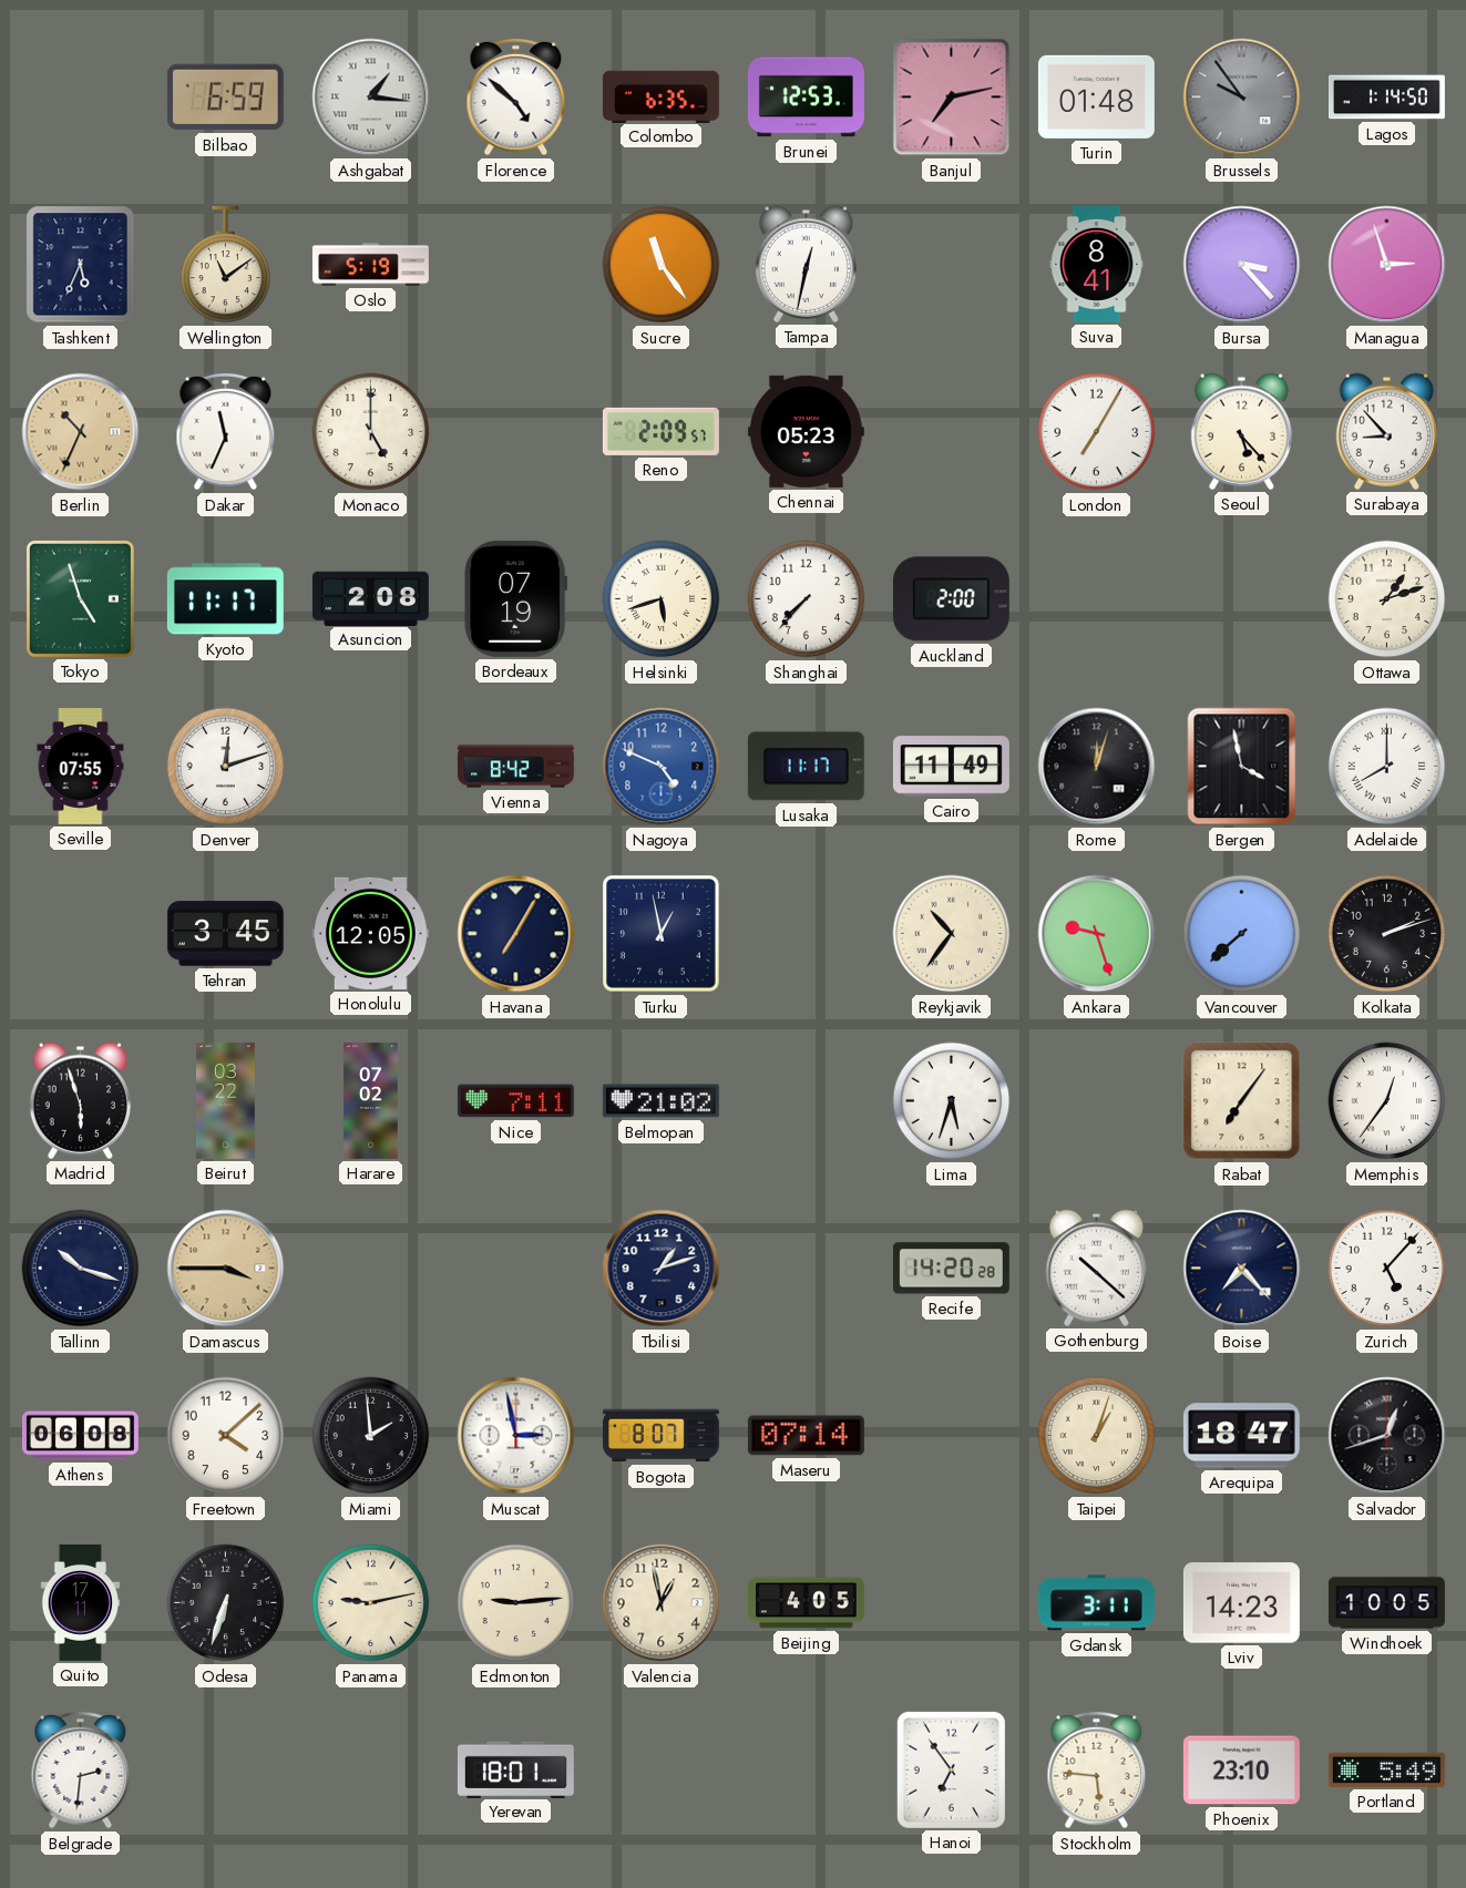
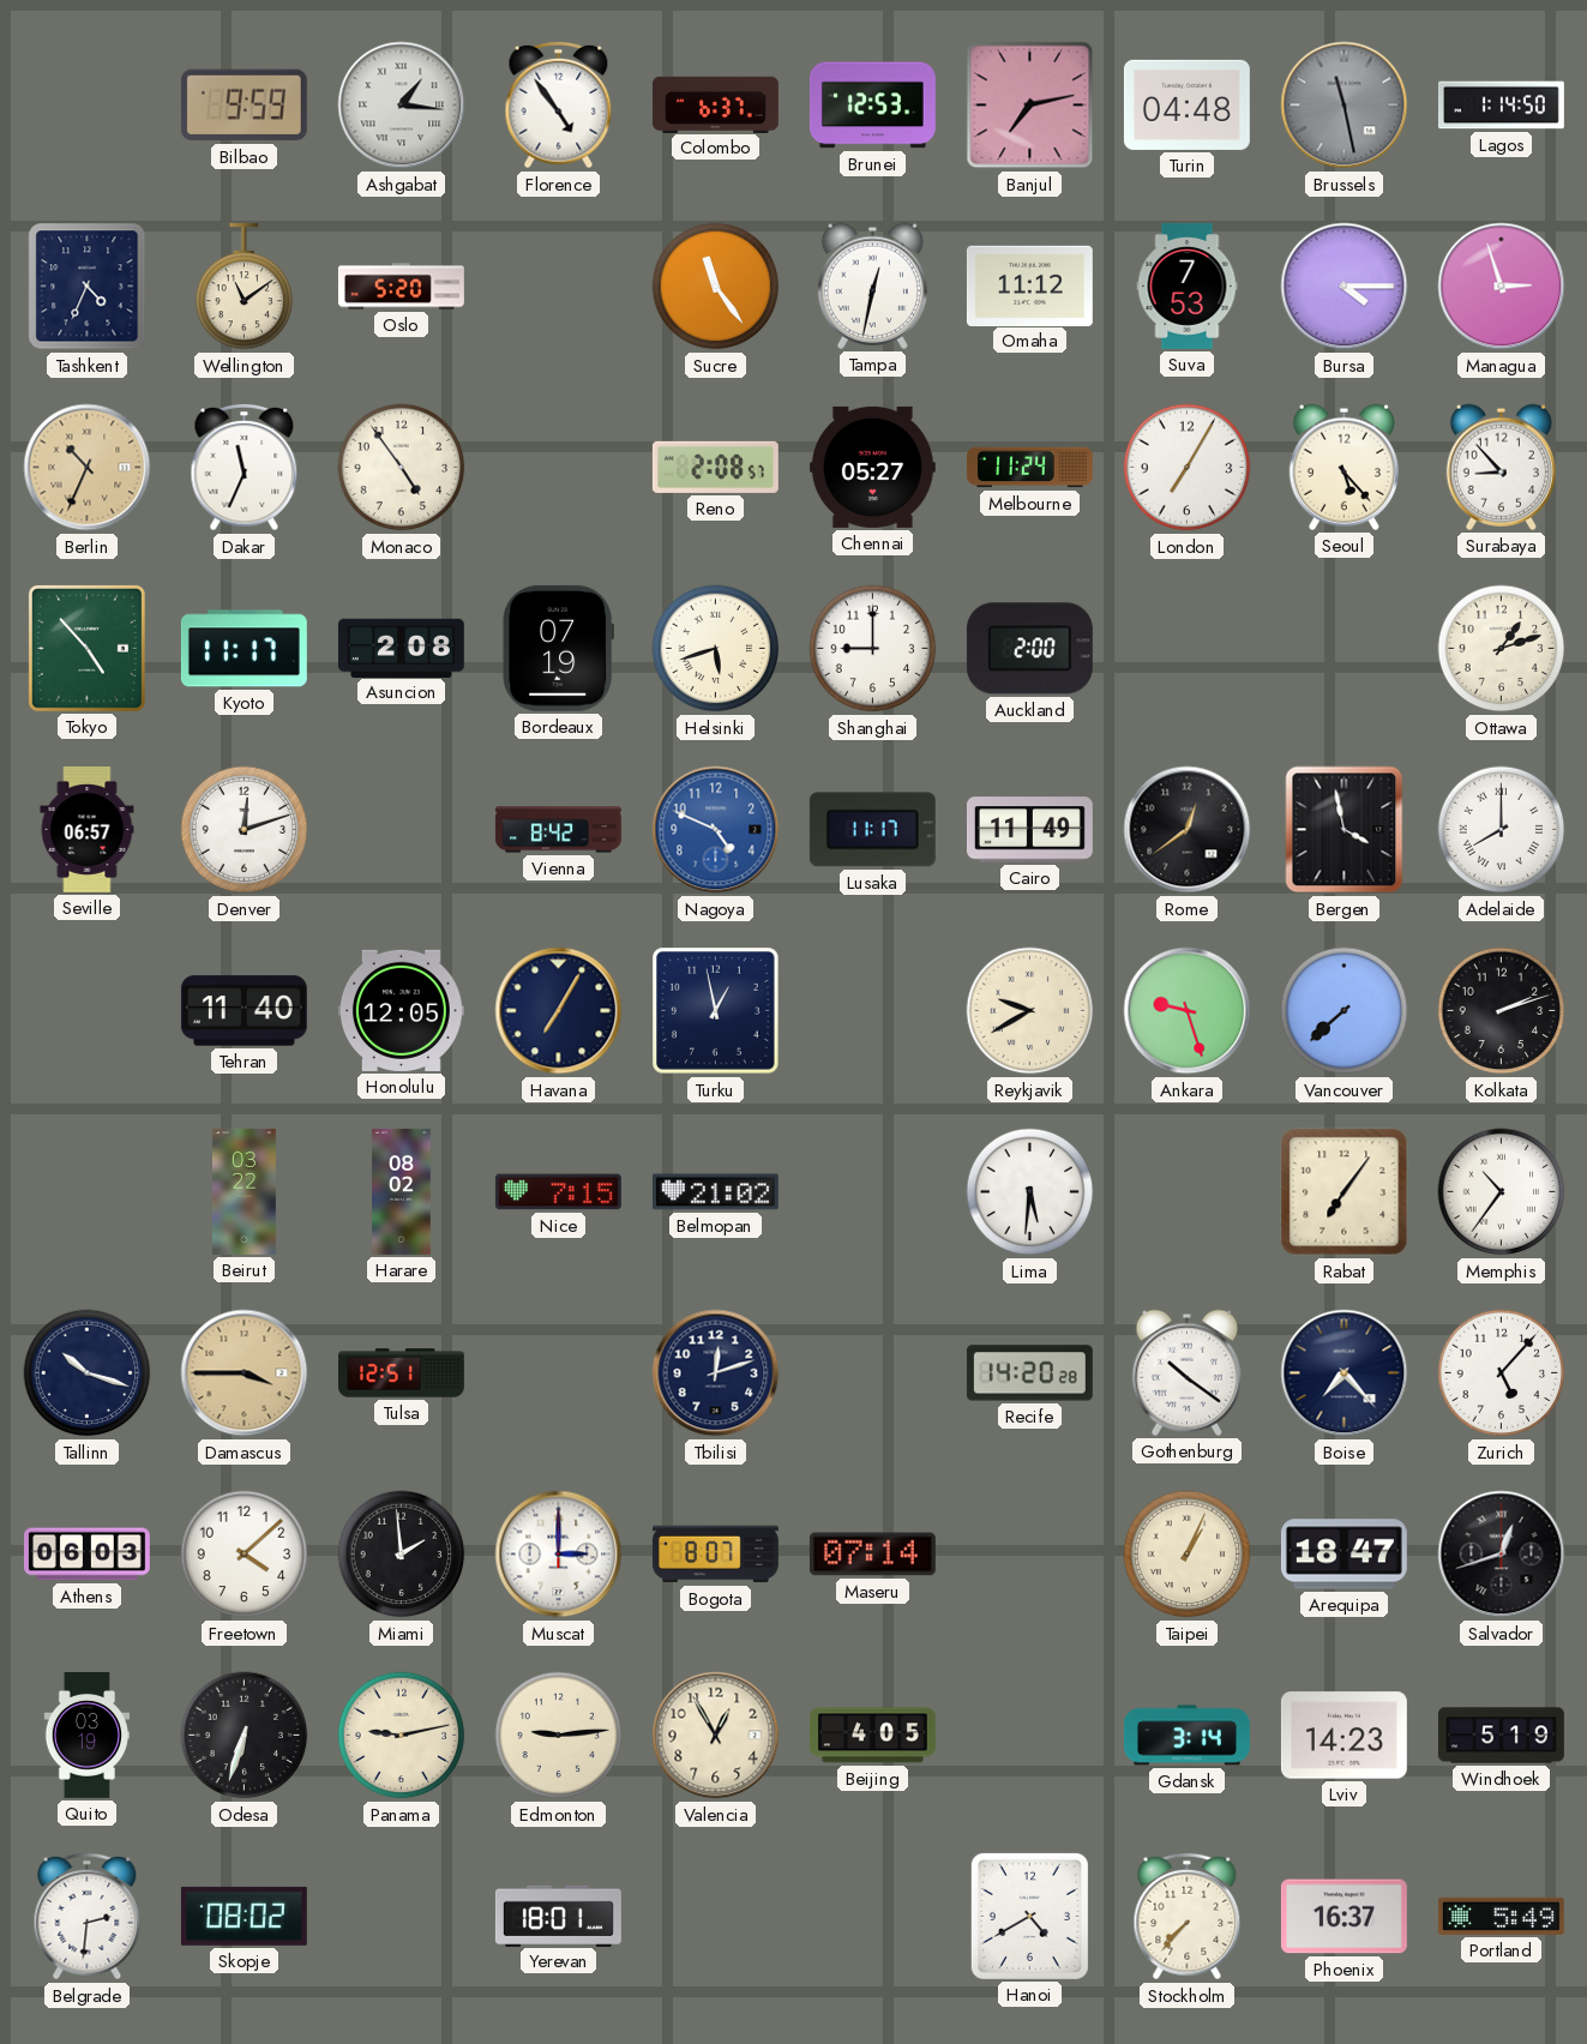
Bilbao: 6:59 -> 9:59 (244, 106)
Florence: 4:52 -> 4:54 (559, 106)
Colombo: 6:35 -> 6:37 (715, 104)
Turin: 01:48 -> 04:48 (1186, 104)
Brussels: 9:54 -> 11:28 (1345, 106)
Tashkent: 5:34 -> 4:34 (88, 287)
Oslo: 5:19 -> 5:20 (402, 287)
Omaha: none -> 11:12 (1029, 285)
Suva: 8:41 -> 7:53 (1188, 285)
Bursa: 3:23 -> 4:15 (1345, 287)
Monaco: 5:00 -> 4:54 (402, 468)
Reno: 2:09 -> 2:08 (715, 467)
Chennai: 05:23 -> 05:27 (872, 467)
Melbourne: none -> 11:24 (1029, 468)
Tokyo: 4:57 -> 4:53 (86, 648)
Shanghai: 7:37 -> 9:00 (873, 649)
Seville: 07:55 -> 06:57 (88, 829)
Rome: 12:03 -> 12:39 (1188, 830)
Tehran: 3:45 -> 11:40 (244, 1011)
Reykjavik: 10:36 -> 9:40 (1030, 1011)
Madrid: 5:57 -> none (80, 1100)
Harare: 07:02 -> 08:02 (402, 1191)
Nice: 7:11 -> 7:15 (558, 1192)
Lima: 5:33 -> 5:31 (1030, 1192)
Memphis: 12:36 -> 10:36 (1502, 1192)
Tulsa: none -> 12:51 (402, 1373)
Tbilisi: 1:12 -> 12:12 (716, 1373)
Gothenburg: 10:22 -> 10:21 (1186, 1372)
Athens: 06:08 -> 06:03 (86, 1555)
Muscat: 2:58 -> 3:00 (559, 1555)
Taipei: 1:03 -> 1:04 (1188, 1555)
Quito: 17:11 -> 03:19 (88, 1735)
Valencia: 12:58 -> 12:55 (716, 1736)
Gdansk: 3:11 -> 3:14 (1186, 1736)
Windhoek: 10:05 -> 5:19 (1501, 1736)
Skopje: none -> 08:02 (244, 1916)
Hanoi: 6:54 -> 4:40 (1029, 1916)
Stockholm: 5:46 -> 7:37 (1188, 1917)
Phoenix: 23:10 -> 16:37 (1343, 1917)
